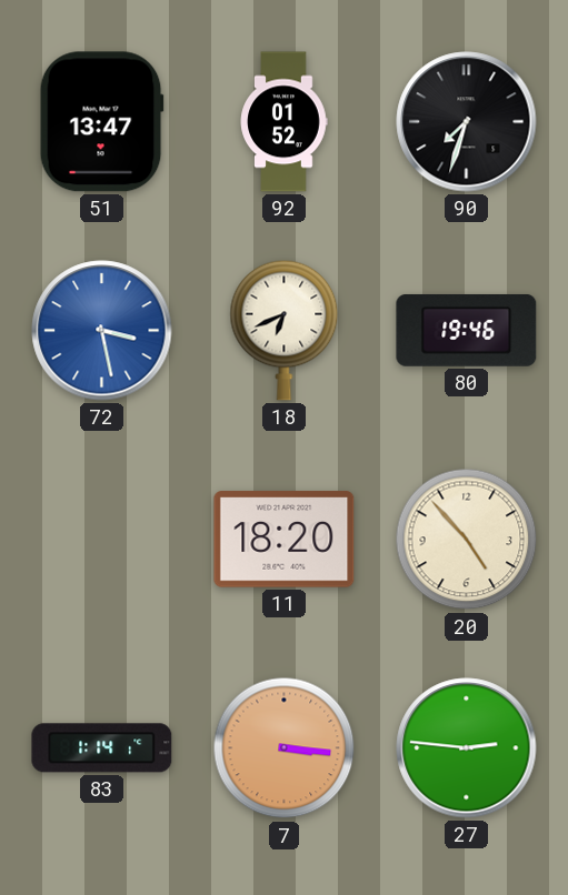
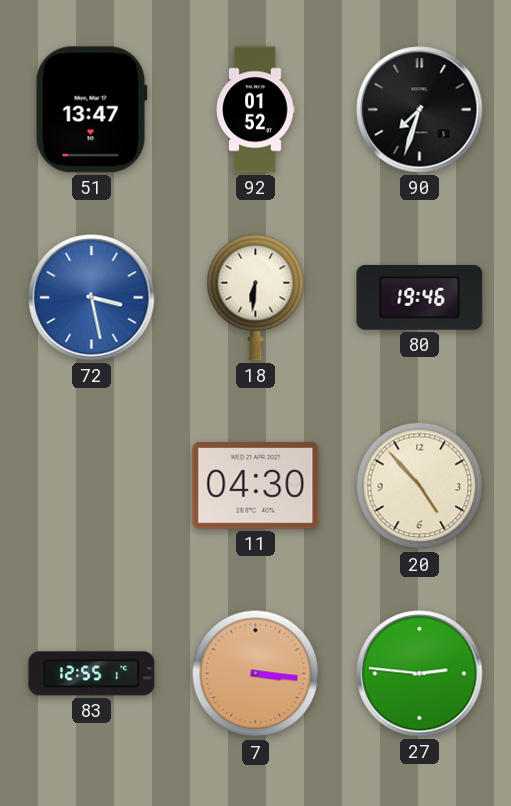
18: 6:41 -> 6:31 (256, 297)
11: 18:20 -> 04:30 (256, 486)
83: 1:14 -> 12:55 (92, 674)
